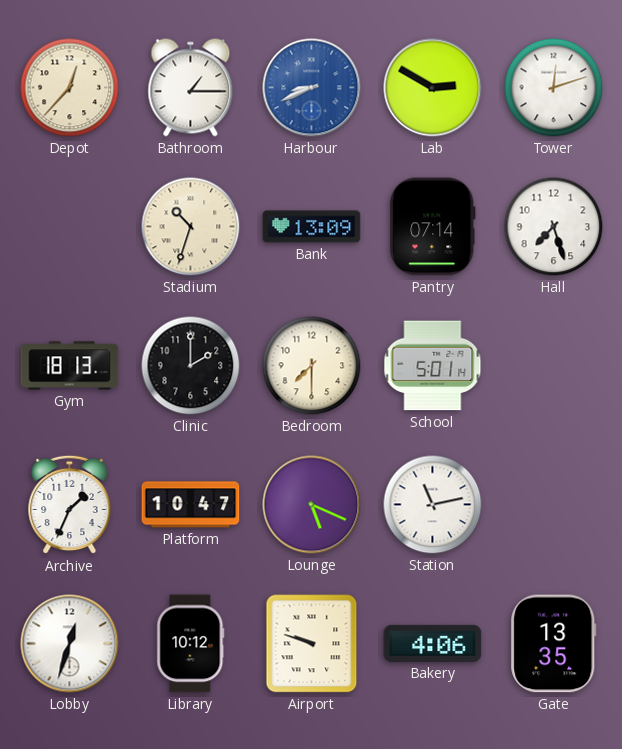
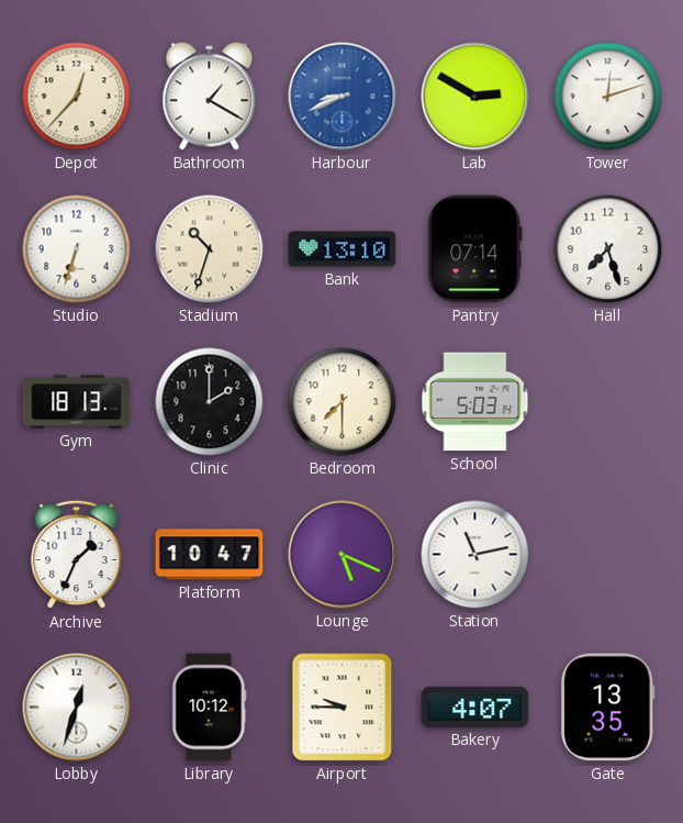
Bathroom: 1:15 -> 1:20 (210, 97)
Studio: none -> 6:33 (77, 249)
Bank: 13:09 -> 13:10 (343, 249)
School: 5:01 -> 5:03 (475, 402)
Airport: 9:48 -> 9:45 (343, 708)
Bakery: 4:06 -> 4:07 (475, 707)
